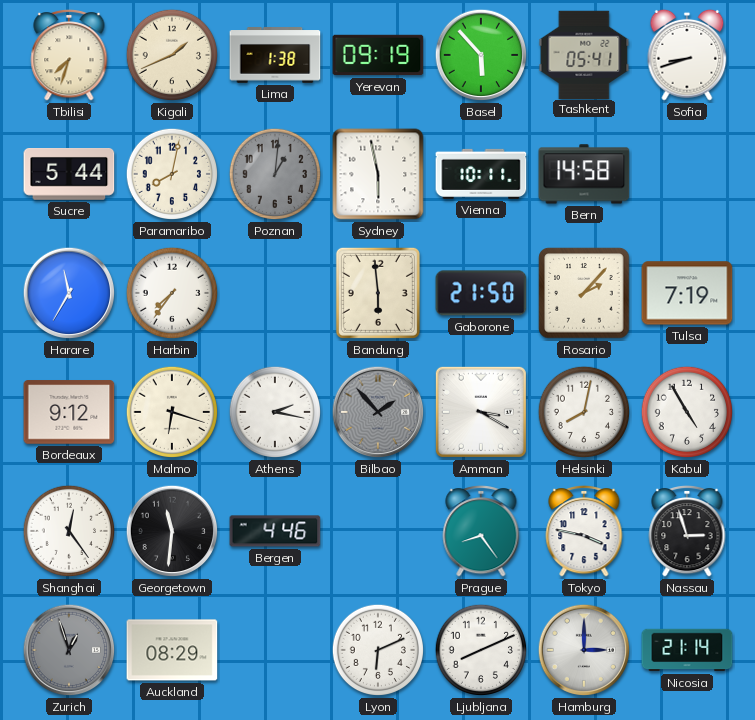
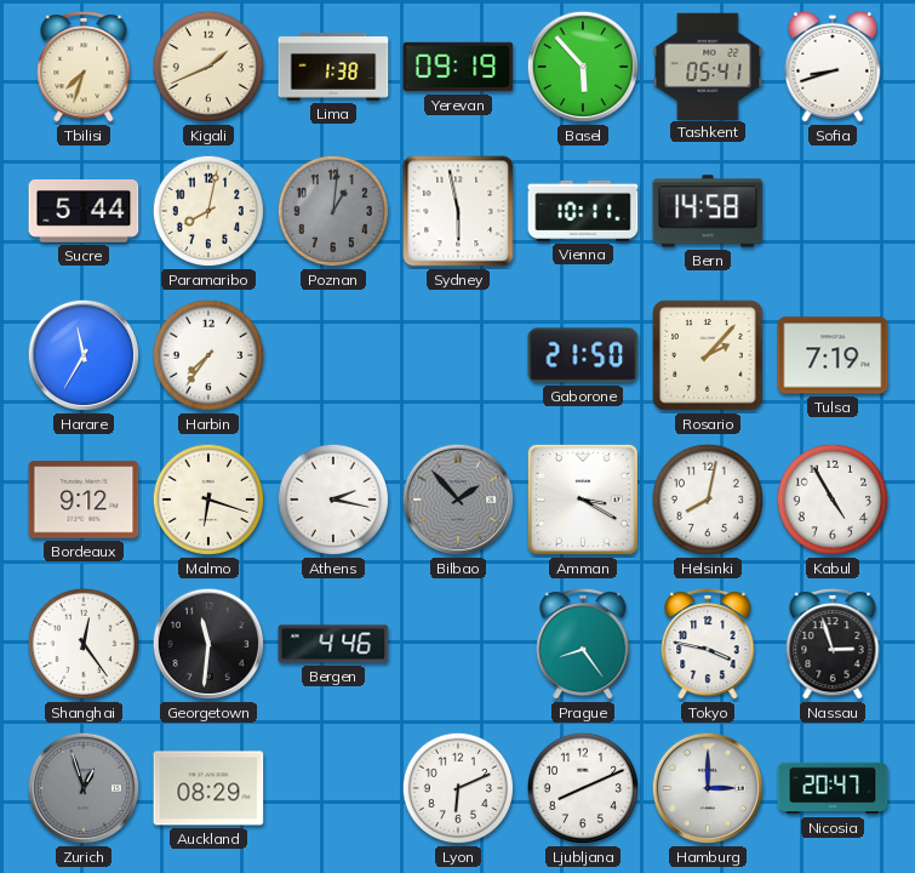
Bandung: 5:59 -> none (378, 293)
Nicosia: 21:14 -> 20:47 (833, 788)
